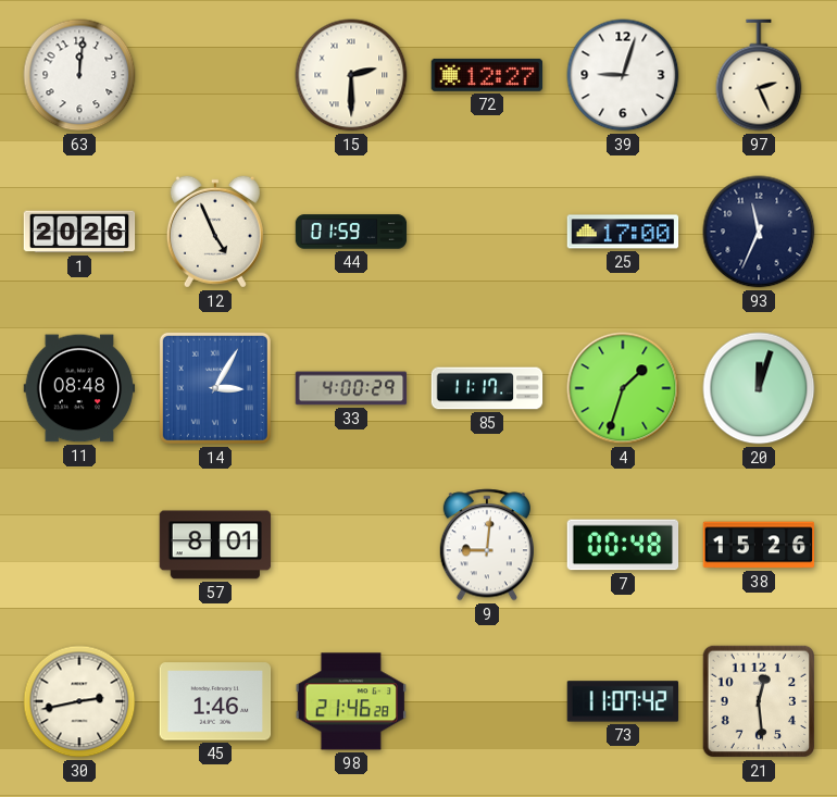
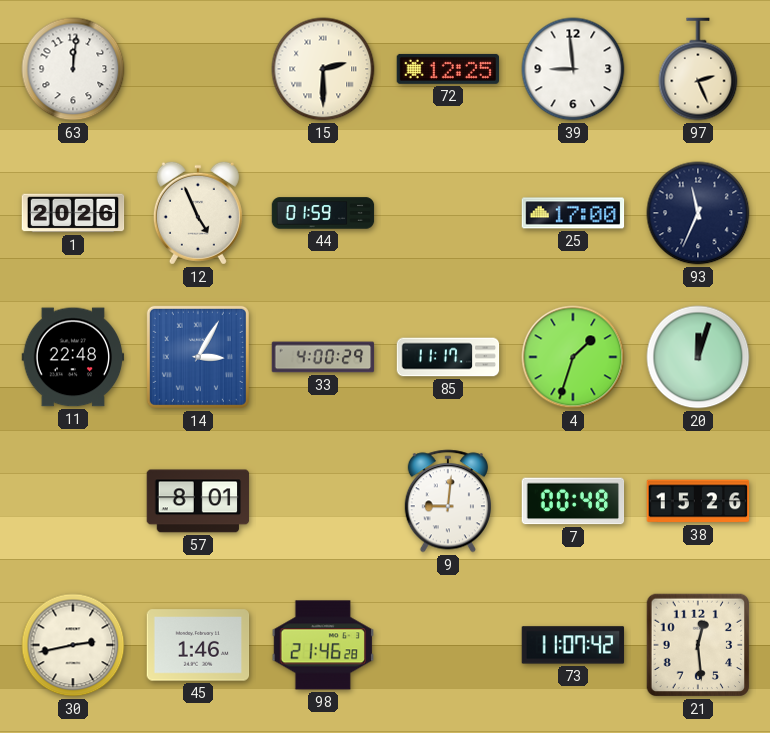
72: 12:27 -> 12:25 (448, 69)
39: 9:03 -> 8:59 (573, 69)
11: 08:48 -> 22:48 (73, 357)
